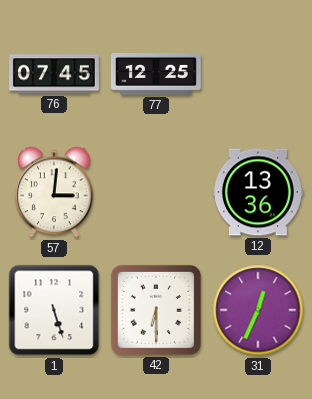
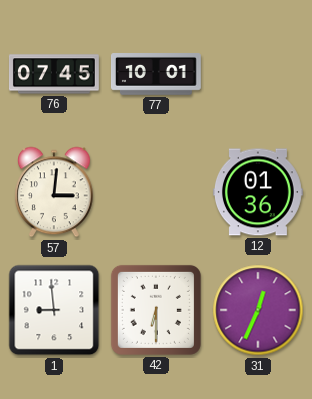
77: 12:25 -> 10:01 (156, 75)
12: 13:36 -> 01:36 (258, 192)
1: 5:27 -> 8:59 (54, 310)
